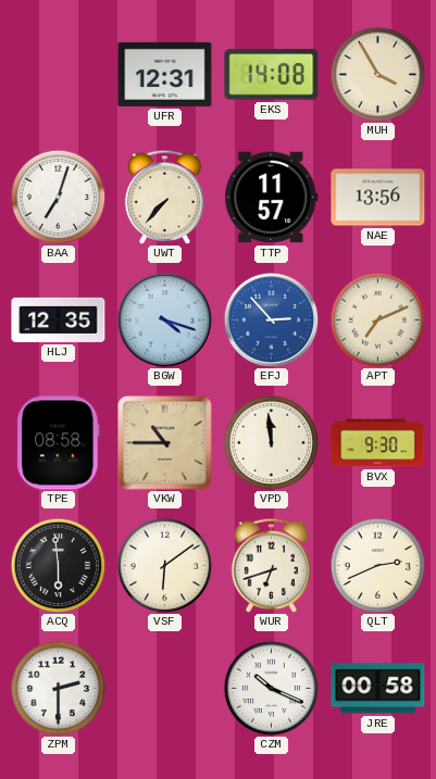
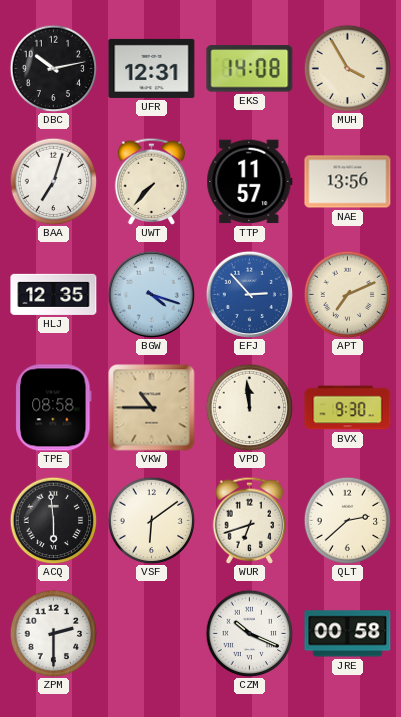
DBC: none -> 10:13 (53, 68)
QLT: 2:41 -> 2:38 (347, 520)
